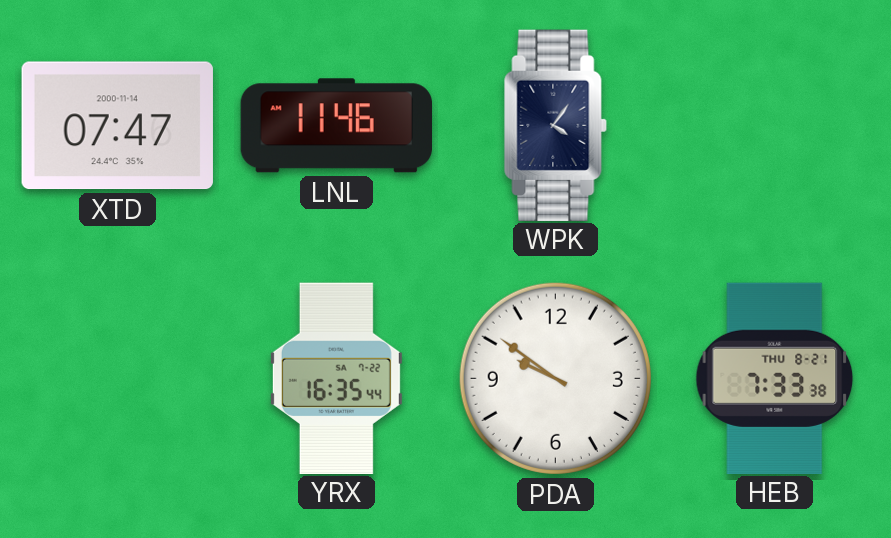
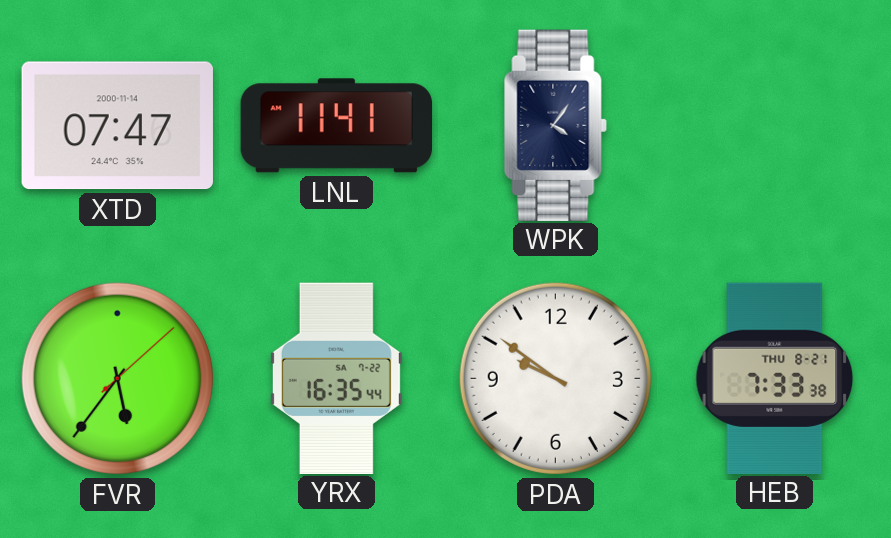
LNL: 11:46 -> 11:41 (336, 126)
FVR: none -> 5:36 (117, 378)
